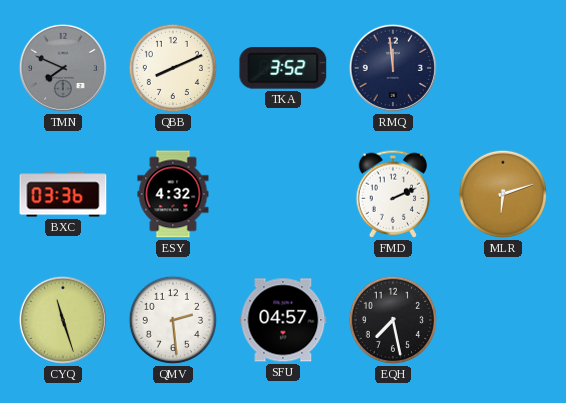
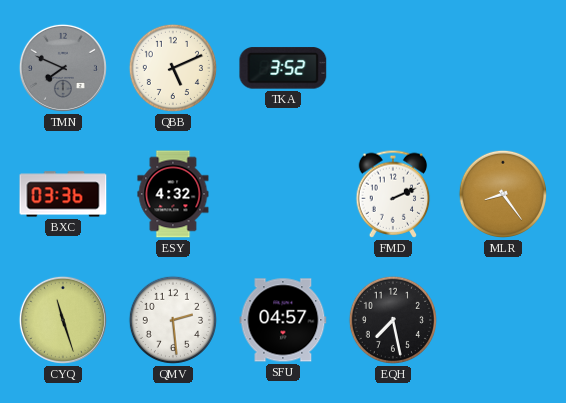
QBB: 8:11 -> 5:11 (173, 68)
RMQ: 11:59 -> none (393, 68)
MLR: 6:12 -> 8:24 (503, 194)
